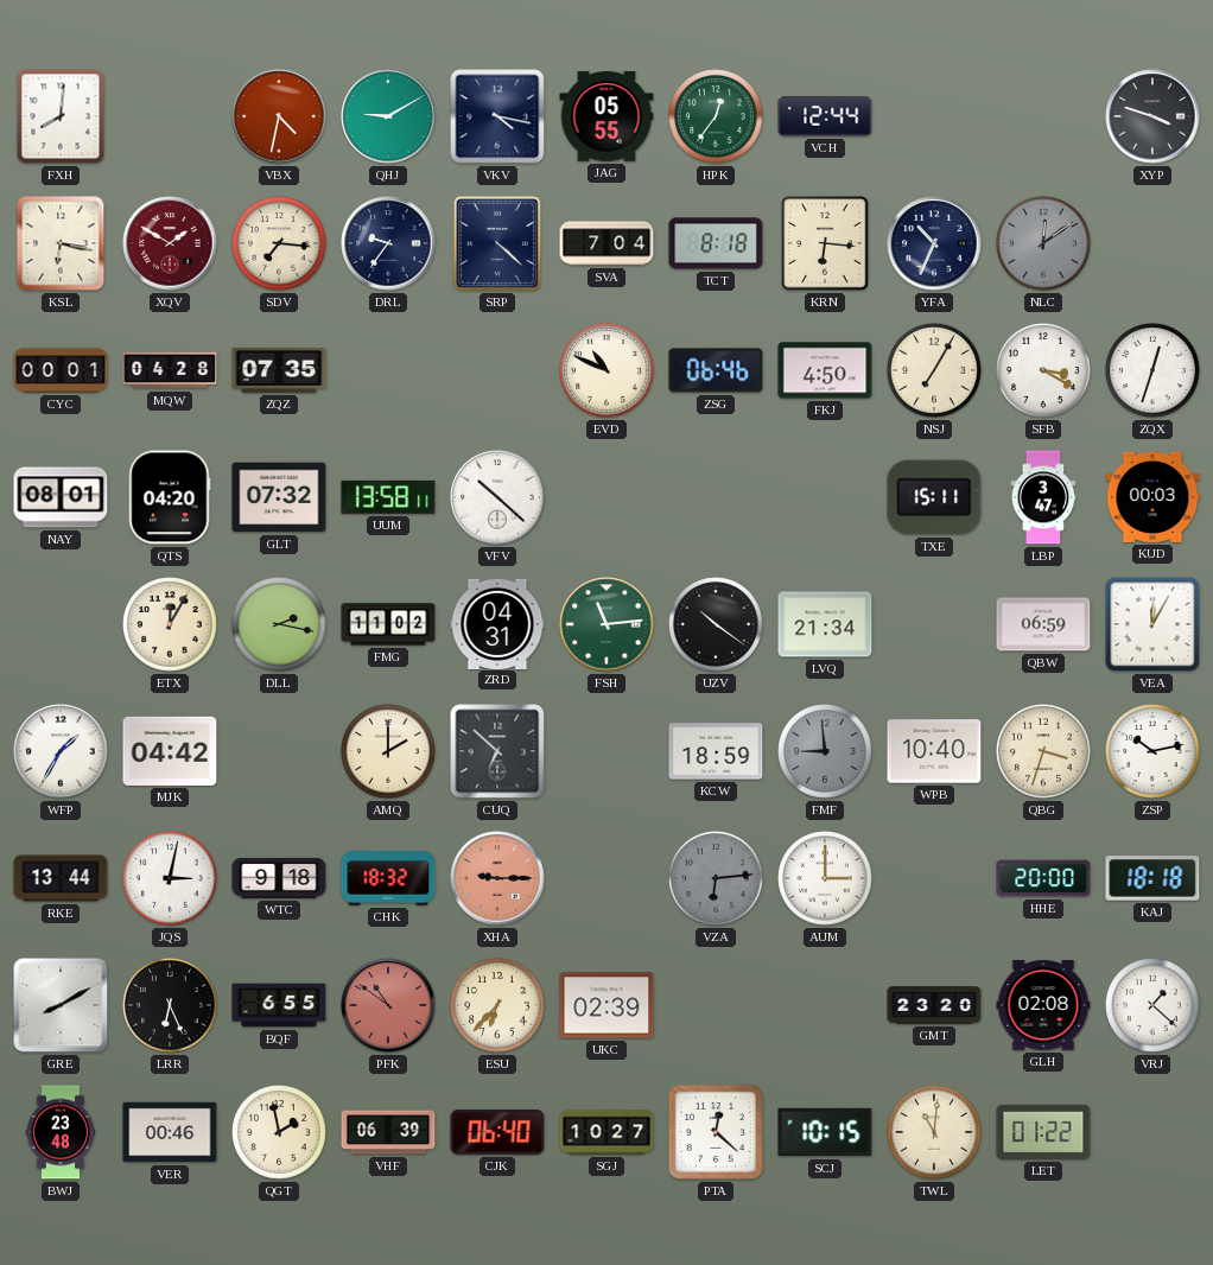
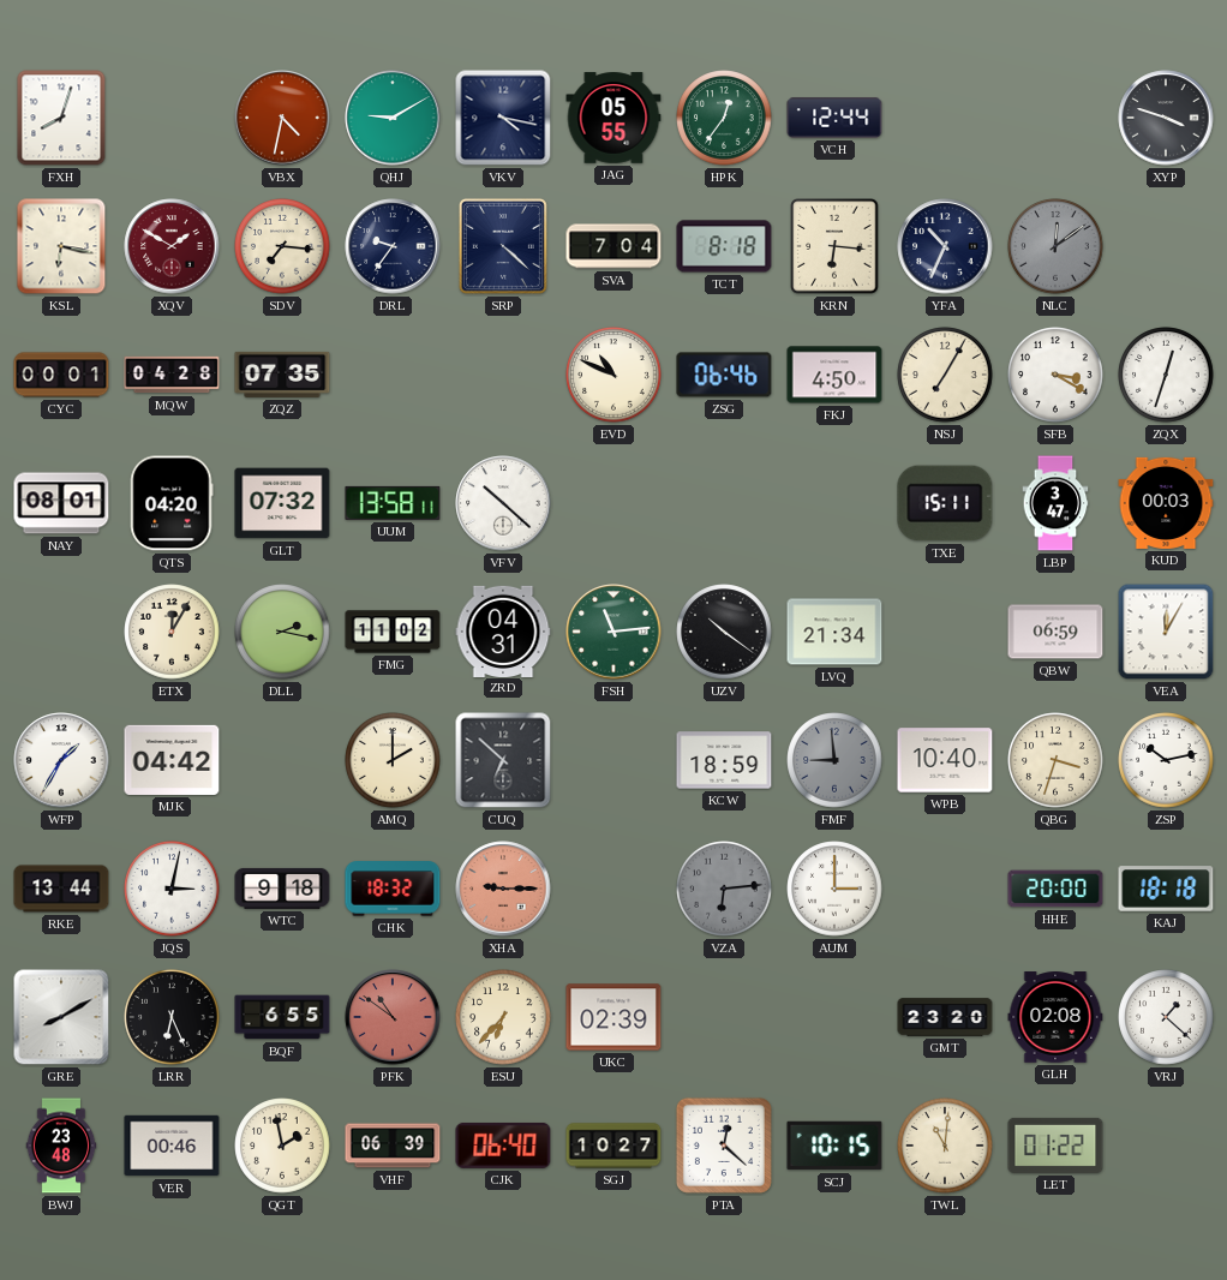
FXH: 8:01 -> 8:03 (61, 118)
